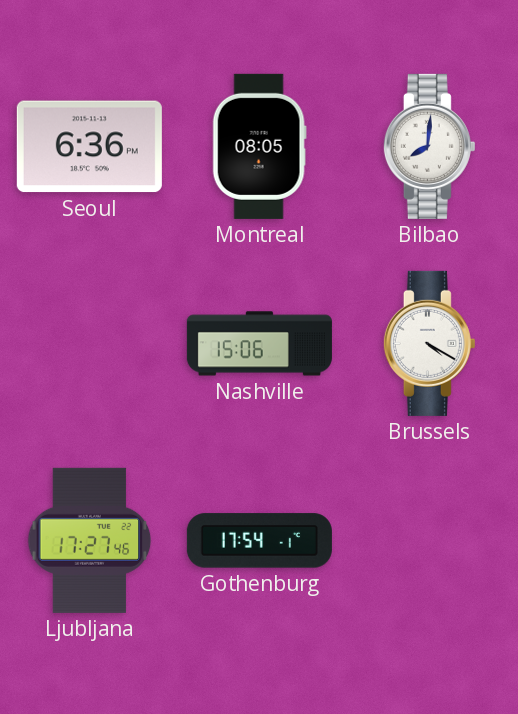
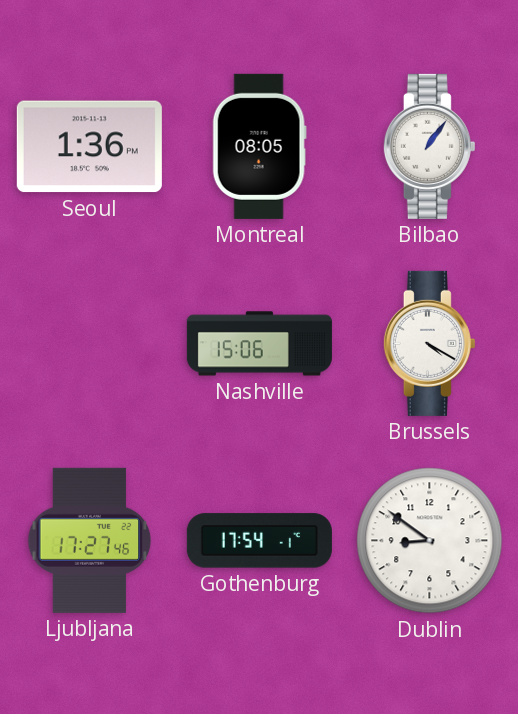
Seoul: 6:36 -> 1:36 (89, 147)
Bilbao: 8:01 -> 1:06 (429, 146)
Dublin: none -> 8:51 (430, 541)
